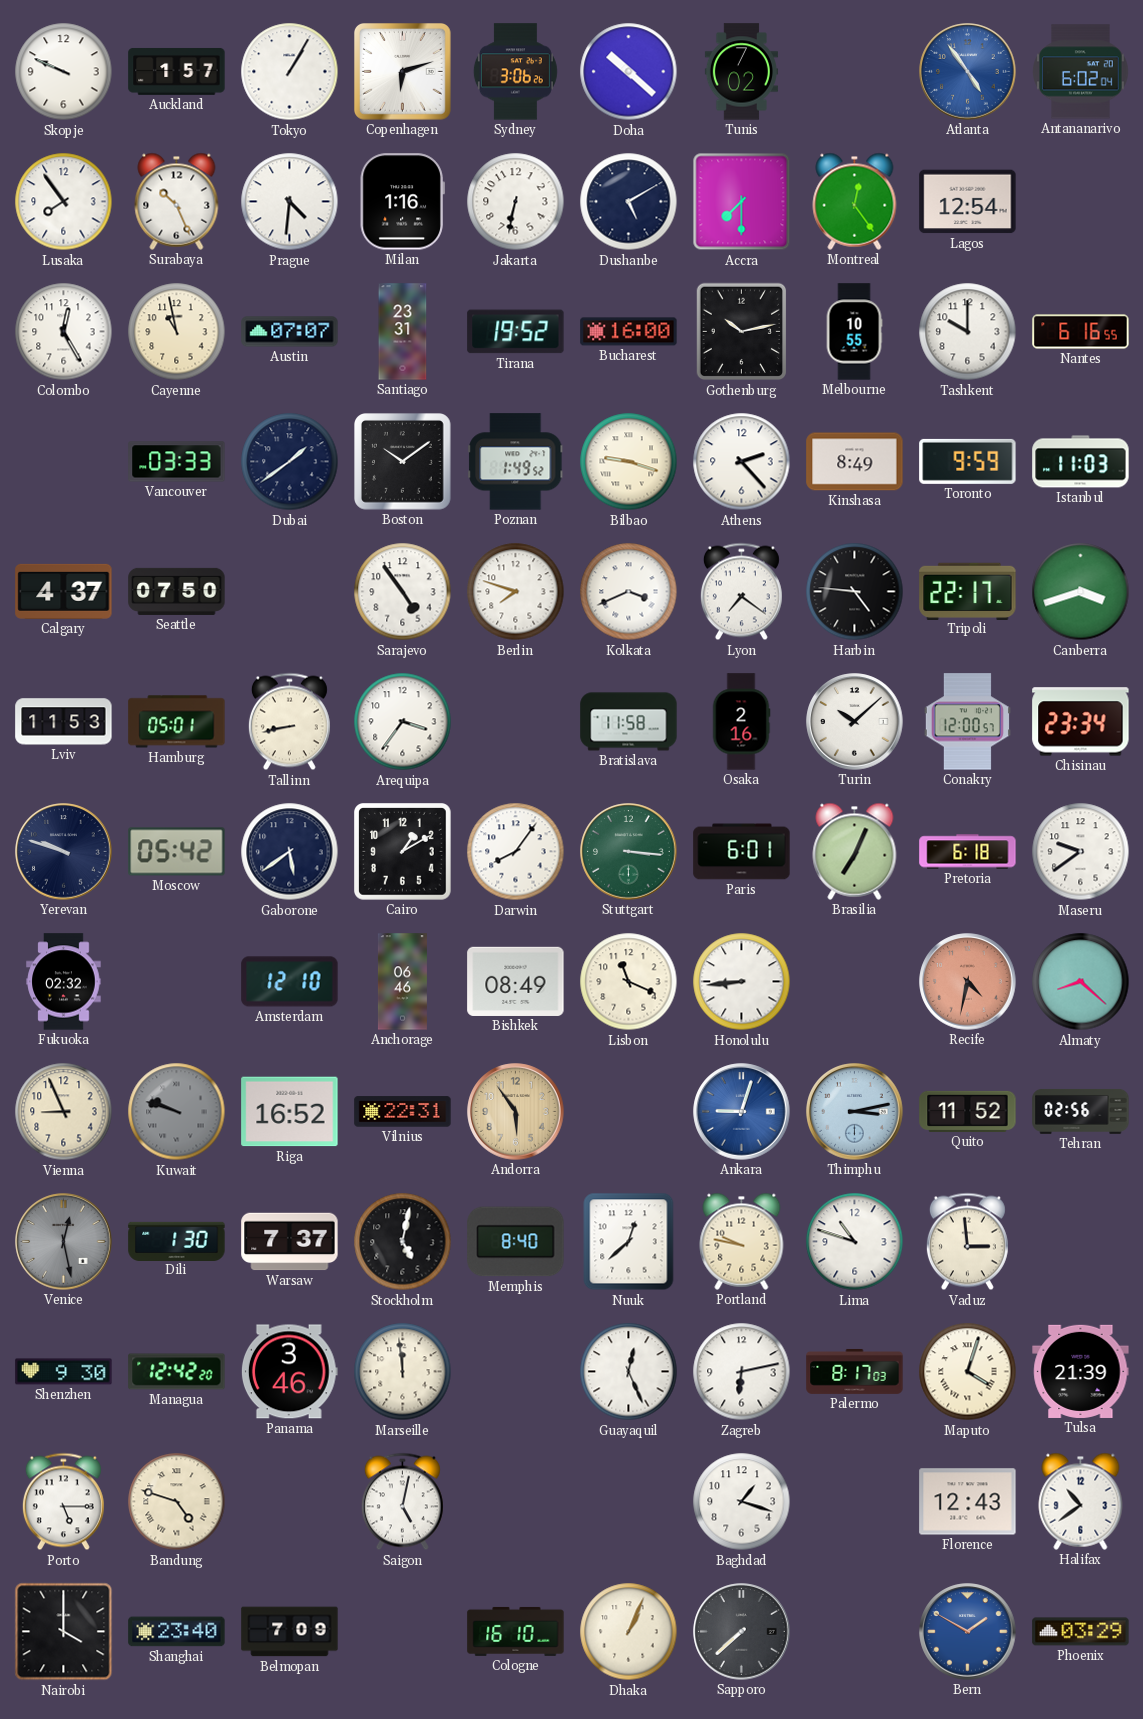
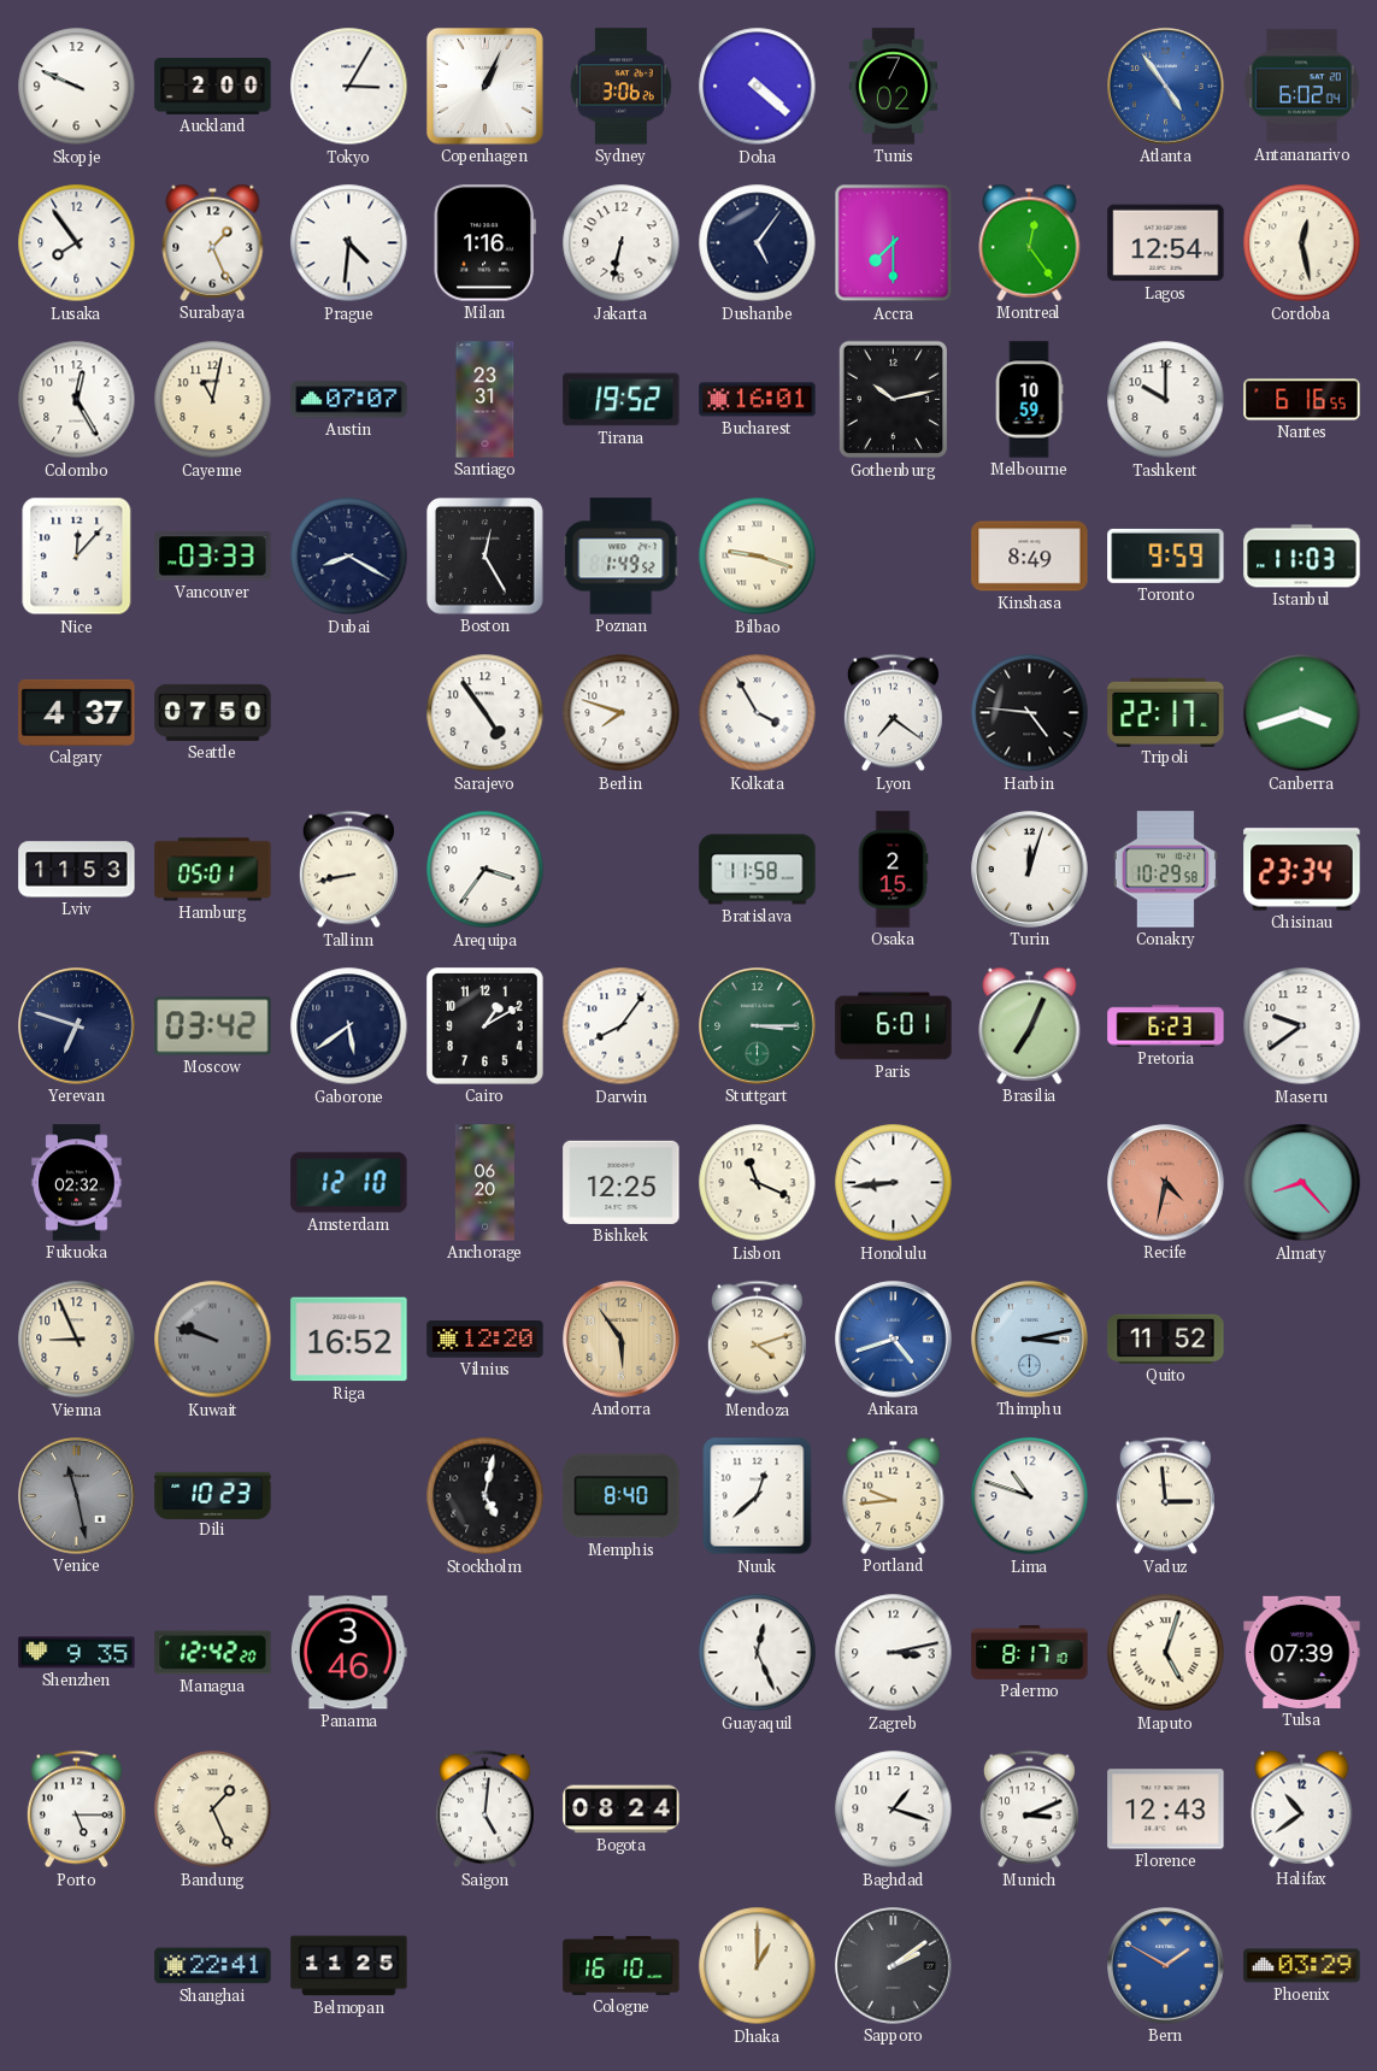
Auckland: 1:57 -> 2:00 (213, 86)
Tokyo: 1:05 -> 3:05 (349, 87)
Copenhagen: 6:12 -> 1:04 (486, 87)
Doha: 10:22 -> 4:22 (758, 87)
Surabaya: 10:26 -> 1:26 (213, 242)
Dushanbe: 5:10 -> 5:06 (758, 243)
Cordoba: none -> 12:28 (1302, 243)
Cayenne: 10:58 -> 11:02 (213, 400)
Bucharest: 16:00 -> 16:01 (758, 400)
Melbourne: 10:55 -> 10:59 (1029, 400)
Nice: none -> 12:07 (77, 557)
Dubai: 1:39 -> 8:20 (349, 557)
Boston: 10:09 -> 12:25 (486, 557)
Athens: 2:23 -> none (742, 462)
Kolkata: 3:41 -> 3:55 (758, 713)
Osaka: 2:16 -> 2:15 (893, 870)
Turin: 10:08 -> 12:03 (1030, 870)
Conakry: 12:00 -> 10:29 (1165, 870)
Yerevan: 9:48 -> 6:48 (77, 1026)
Moscow: 05:42 -> 03:42 (213, 1026)
Stuttgart: 3:16 -> 3:15 (758, 1026)
Pretoria: 6:18 -> 6:23 (1166, 1026)
Anchorage: 06:46 -> 06:20 (484, 1183)
Bishkek: 08:49 -> 12:25 (622, 1182)
Almaty: 8:22 -> 8:23 (1302, 1183)
Vilnius: 22:31 -> 12:20 (486, 1340)
Mendoza: none -> 4:12 (757, 1340)
Ankara: 9:03 -> 4:42 (894, 1340)
Tehran: 02:56 -> none (1081, 1111)
Venice: 12:28 -> 11:28 (77, 1496)
Dili: 1:30 -> 10:23 (213, 1495)
Warsaw: 7:37 -> none (290, 1242)
Portland: 9:47 -> 9:44 (894, 1495)
Shenzhen: 9:30 -> 9:35 (77, 1653)
Marseille: 11:59 -> none (403, 1372)
Zagreb: 6:13 -> 3:13 (894, 1653)
Palermo: 8:17:03 -> 8:17:10 (1030, 1652)
Maputo: 4:03 -> 5:03 (1166, 1653)
Tulsa: 21:39 -> 07:39 (1302, 1652)
Bandung: 4:48 -> 1:26 (213, 1810)
Saigon: 5:02 -> 5:01 (484, 1810)
Bogota: none -> 08:24 (622, 1810)
Munich: none -> 3:11 (1029, 1810)
Nairobi: 4:00 -> none (64, 1632)
Shanghai: 23:40 -> 22:41 (213, 1966)
Belmopan: 7:09 -> 11:25 (349, 1966)
Dhaka: 1:04 -> 1:00 (758, 1966)
Sapporo: 7:38 -> 2:09 (894, 1966)
